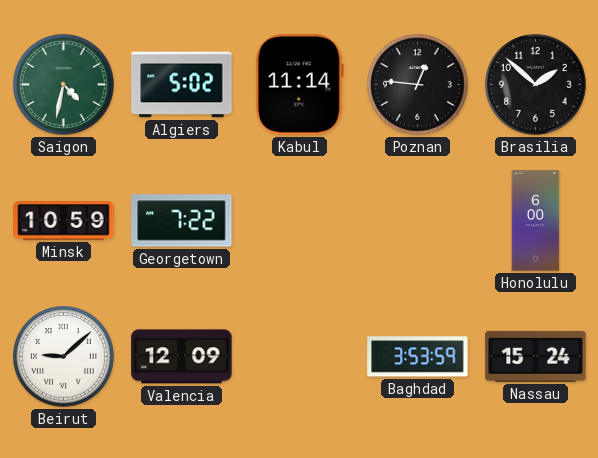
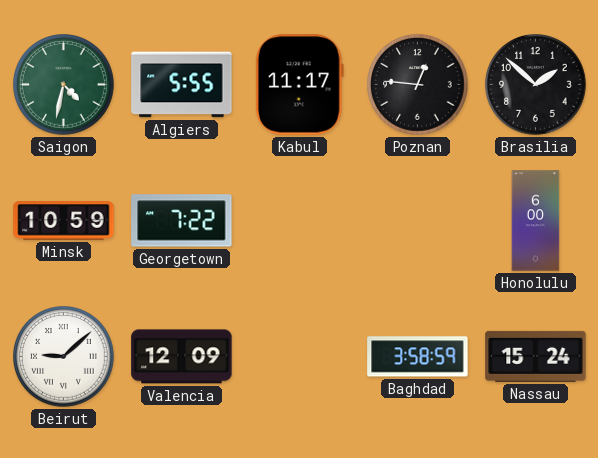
Algiers: 5:02 -> 5:55 (182, 85)
Kabul: 11:14 -> 11:17 (299, 85)
Baghdad: 3:53 -> 3:58 (418, 357)
